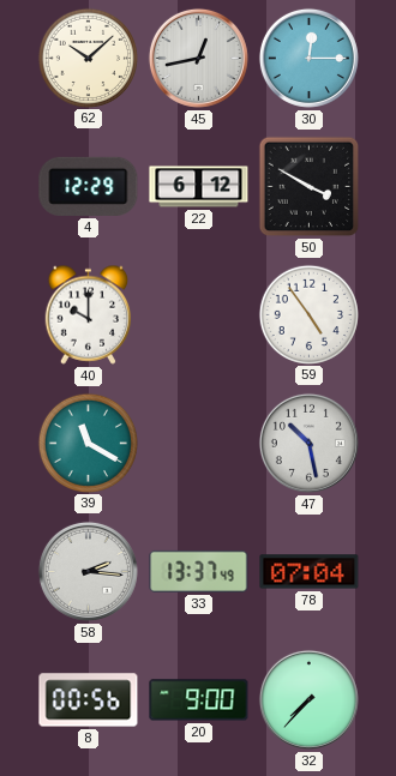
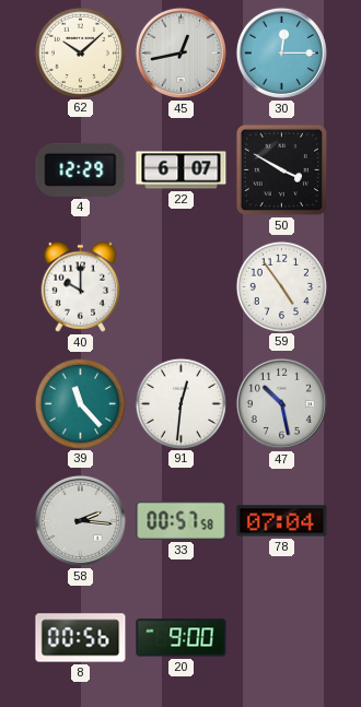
22: 6:12 -> 6:07 (182, 170)
39: 11:20 -> 11:23 (80, 403)
91: none -> 12:31 (180, 403)
33: 13:37 -> 00:57 (182, 520)
32: 7:37 -> none (308, 699)
